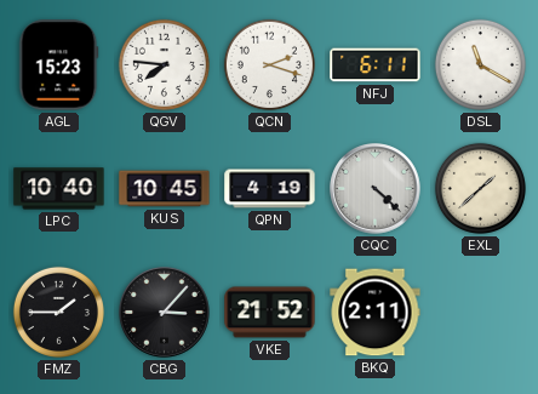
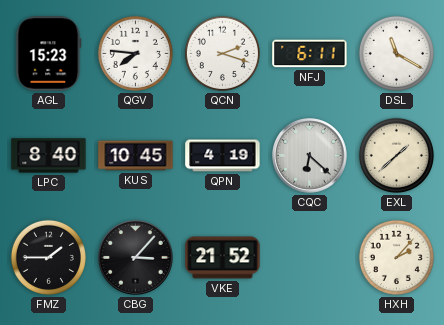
LPC: 10:40 -> 8:40 (49, 156)
CQC: 4:22 -> 6:22 (310, 156)
BKQ: 2:11 -> none (376, 313)
HXH: none -> 2:07 (396, 257)
